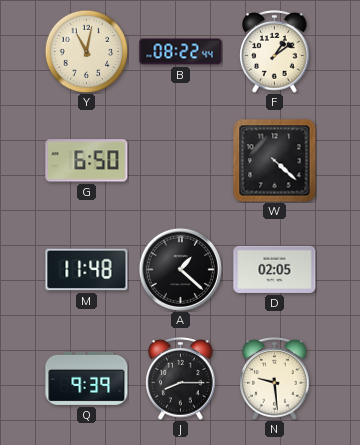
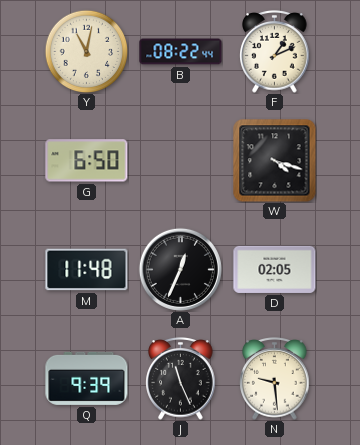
F: 1:09 -> 1:11 (275, 52)
W: 4:22 -> 4:18 (275, 161)
A: 1:22 -> 12:34 (180, 269)
J: 8:15 -> 11:26 (181, 379)
